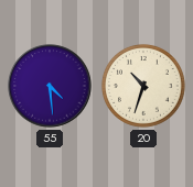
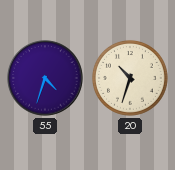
55: 4:29 -> 4:33 (45, 78)
